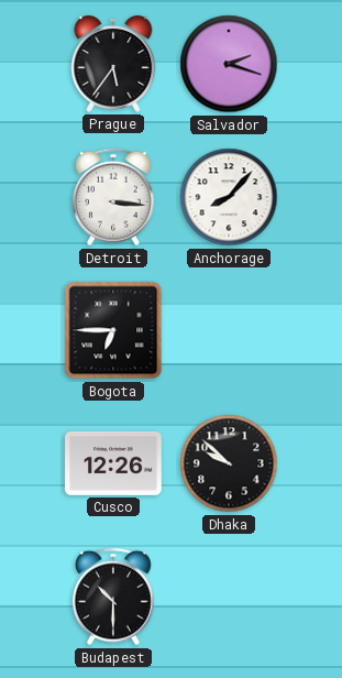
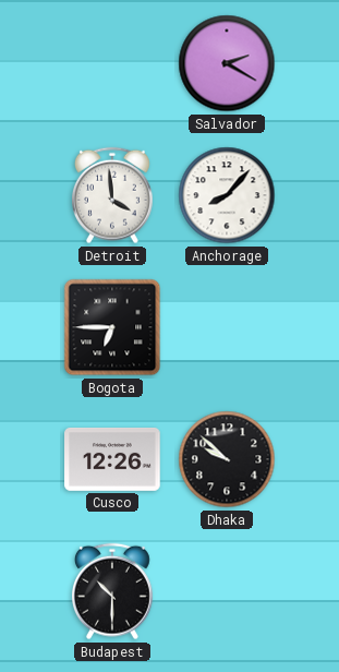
Prague: 5:36 -> none (113, 64)
Salvador: 2:18 -> 2:20 (227, 63)
Detroit: 3:16 -> 3:59 (113, 195)
